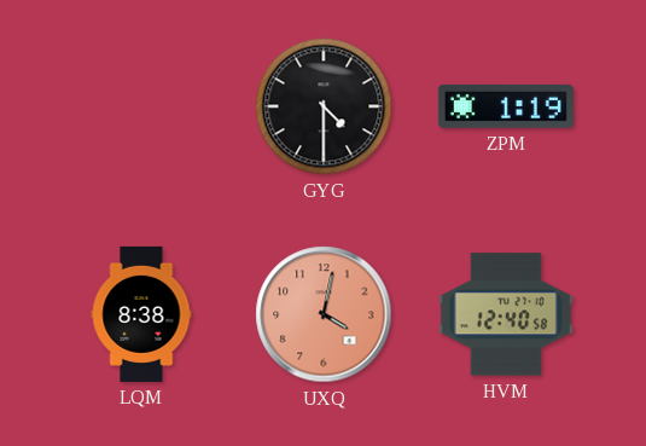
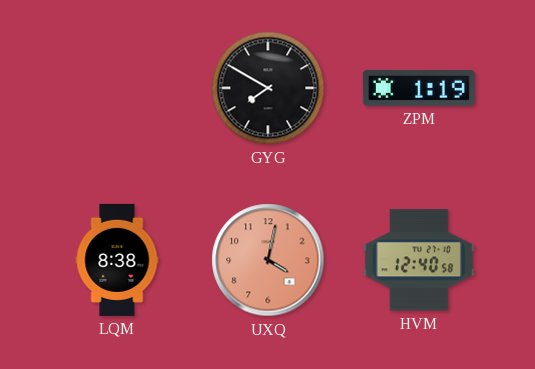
GYG: 4:30 -> 7:50 (268, 88)
